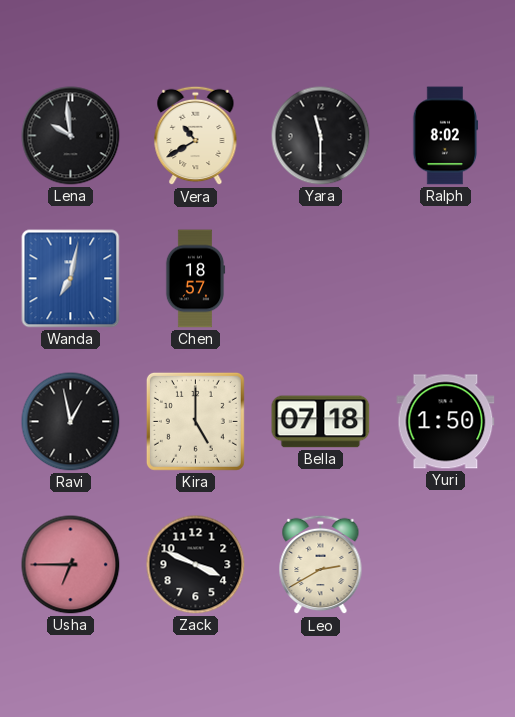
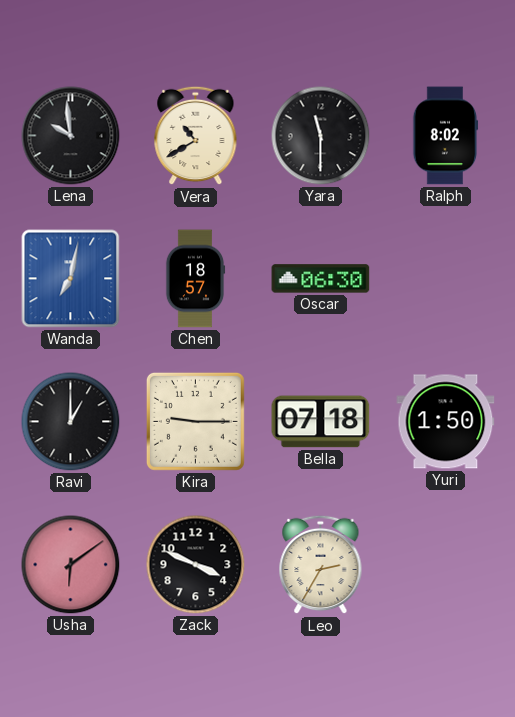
Oscar: none -> 06:30 (321, 279)
Ravi: 12:58 -> 1:00 (71, 422)
Kira: 5:00 -> 9:15 (195, 421)
Usha: 6:45 -> 6:09 (71, 565)
Leo: 2:40 -> 2:35 (321, 565)
